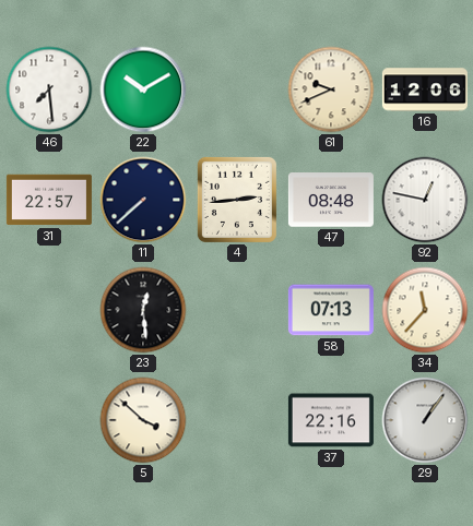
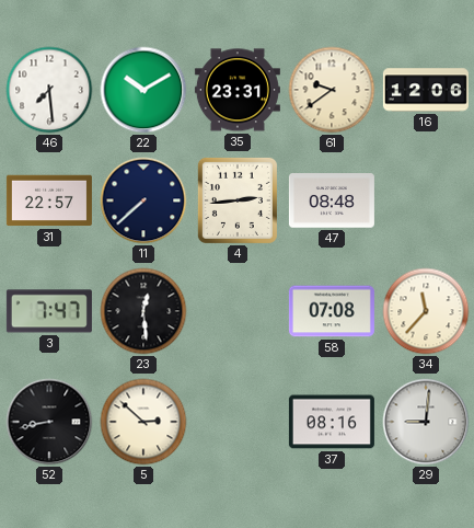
35: none -> 23:31 (238, 90)
61: 9:41 -> 9:39 (332, 90)
92: 12:47 -> none (425, 200)
3: none -> 7:47 (49, 311)
58: 07:13 -> 07:08 (332, 311)
52: none -> 8:43 (49, 422)
5: 3:52 -> 2:52 (143, 422)
37: 22:16 -> 08:16 (332, 422)
29: 1:06 -> 9:01 (426, 422)
